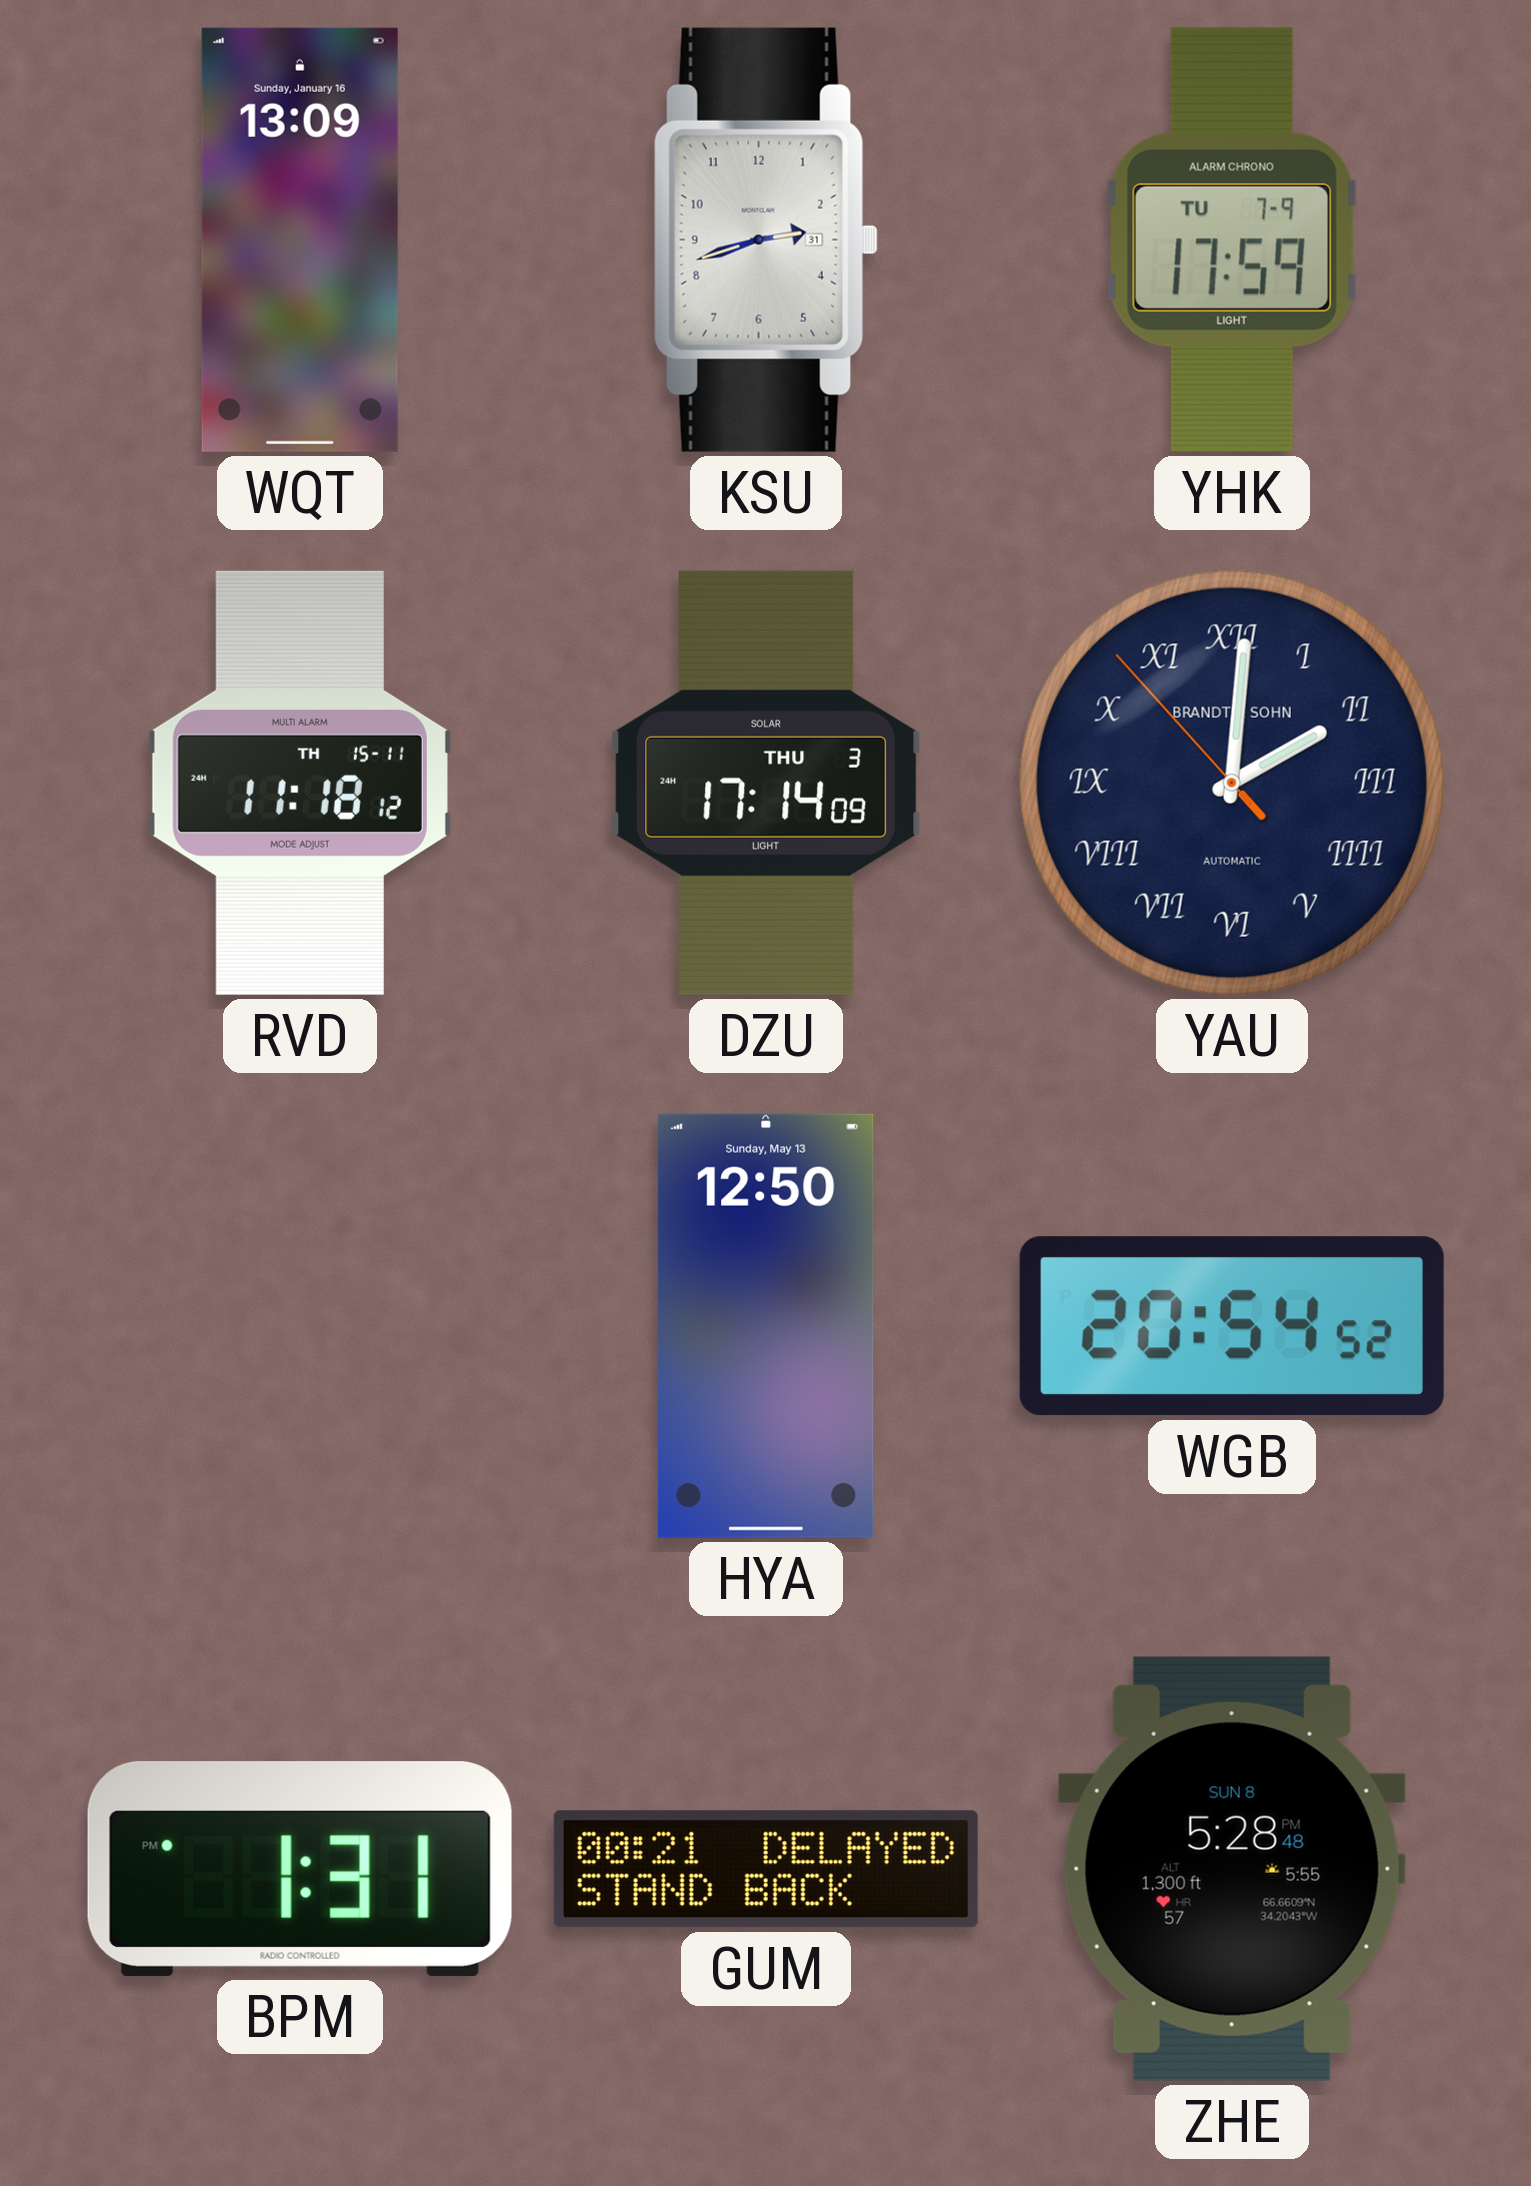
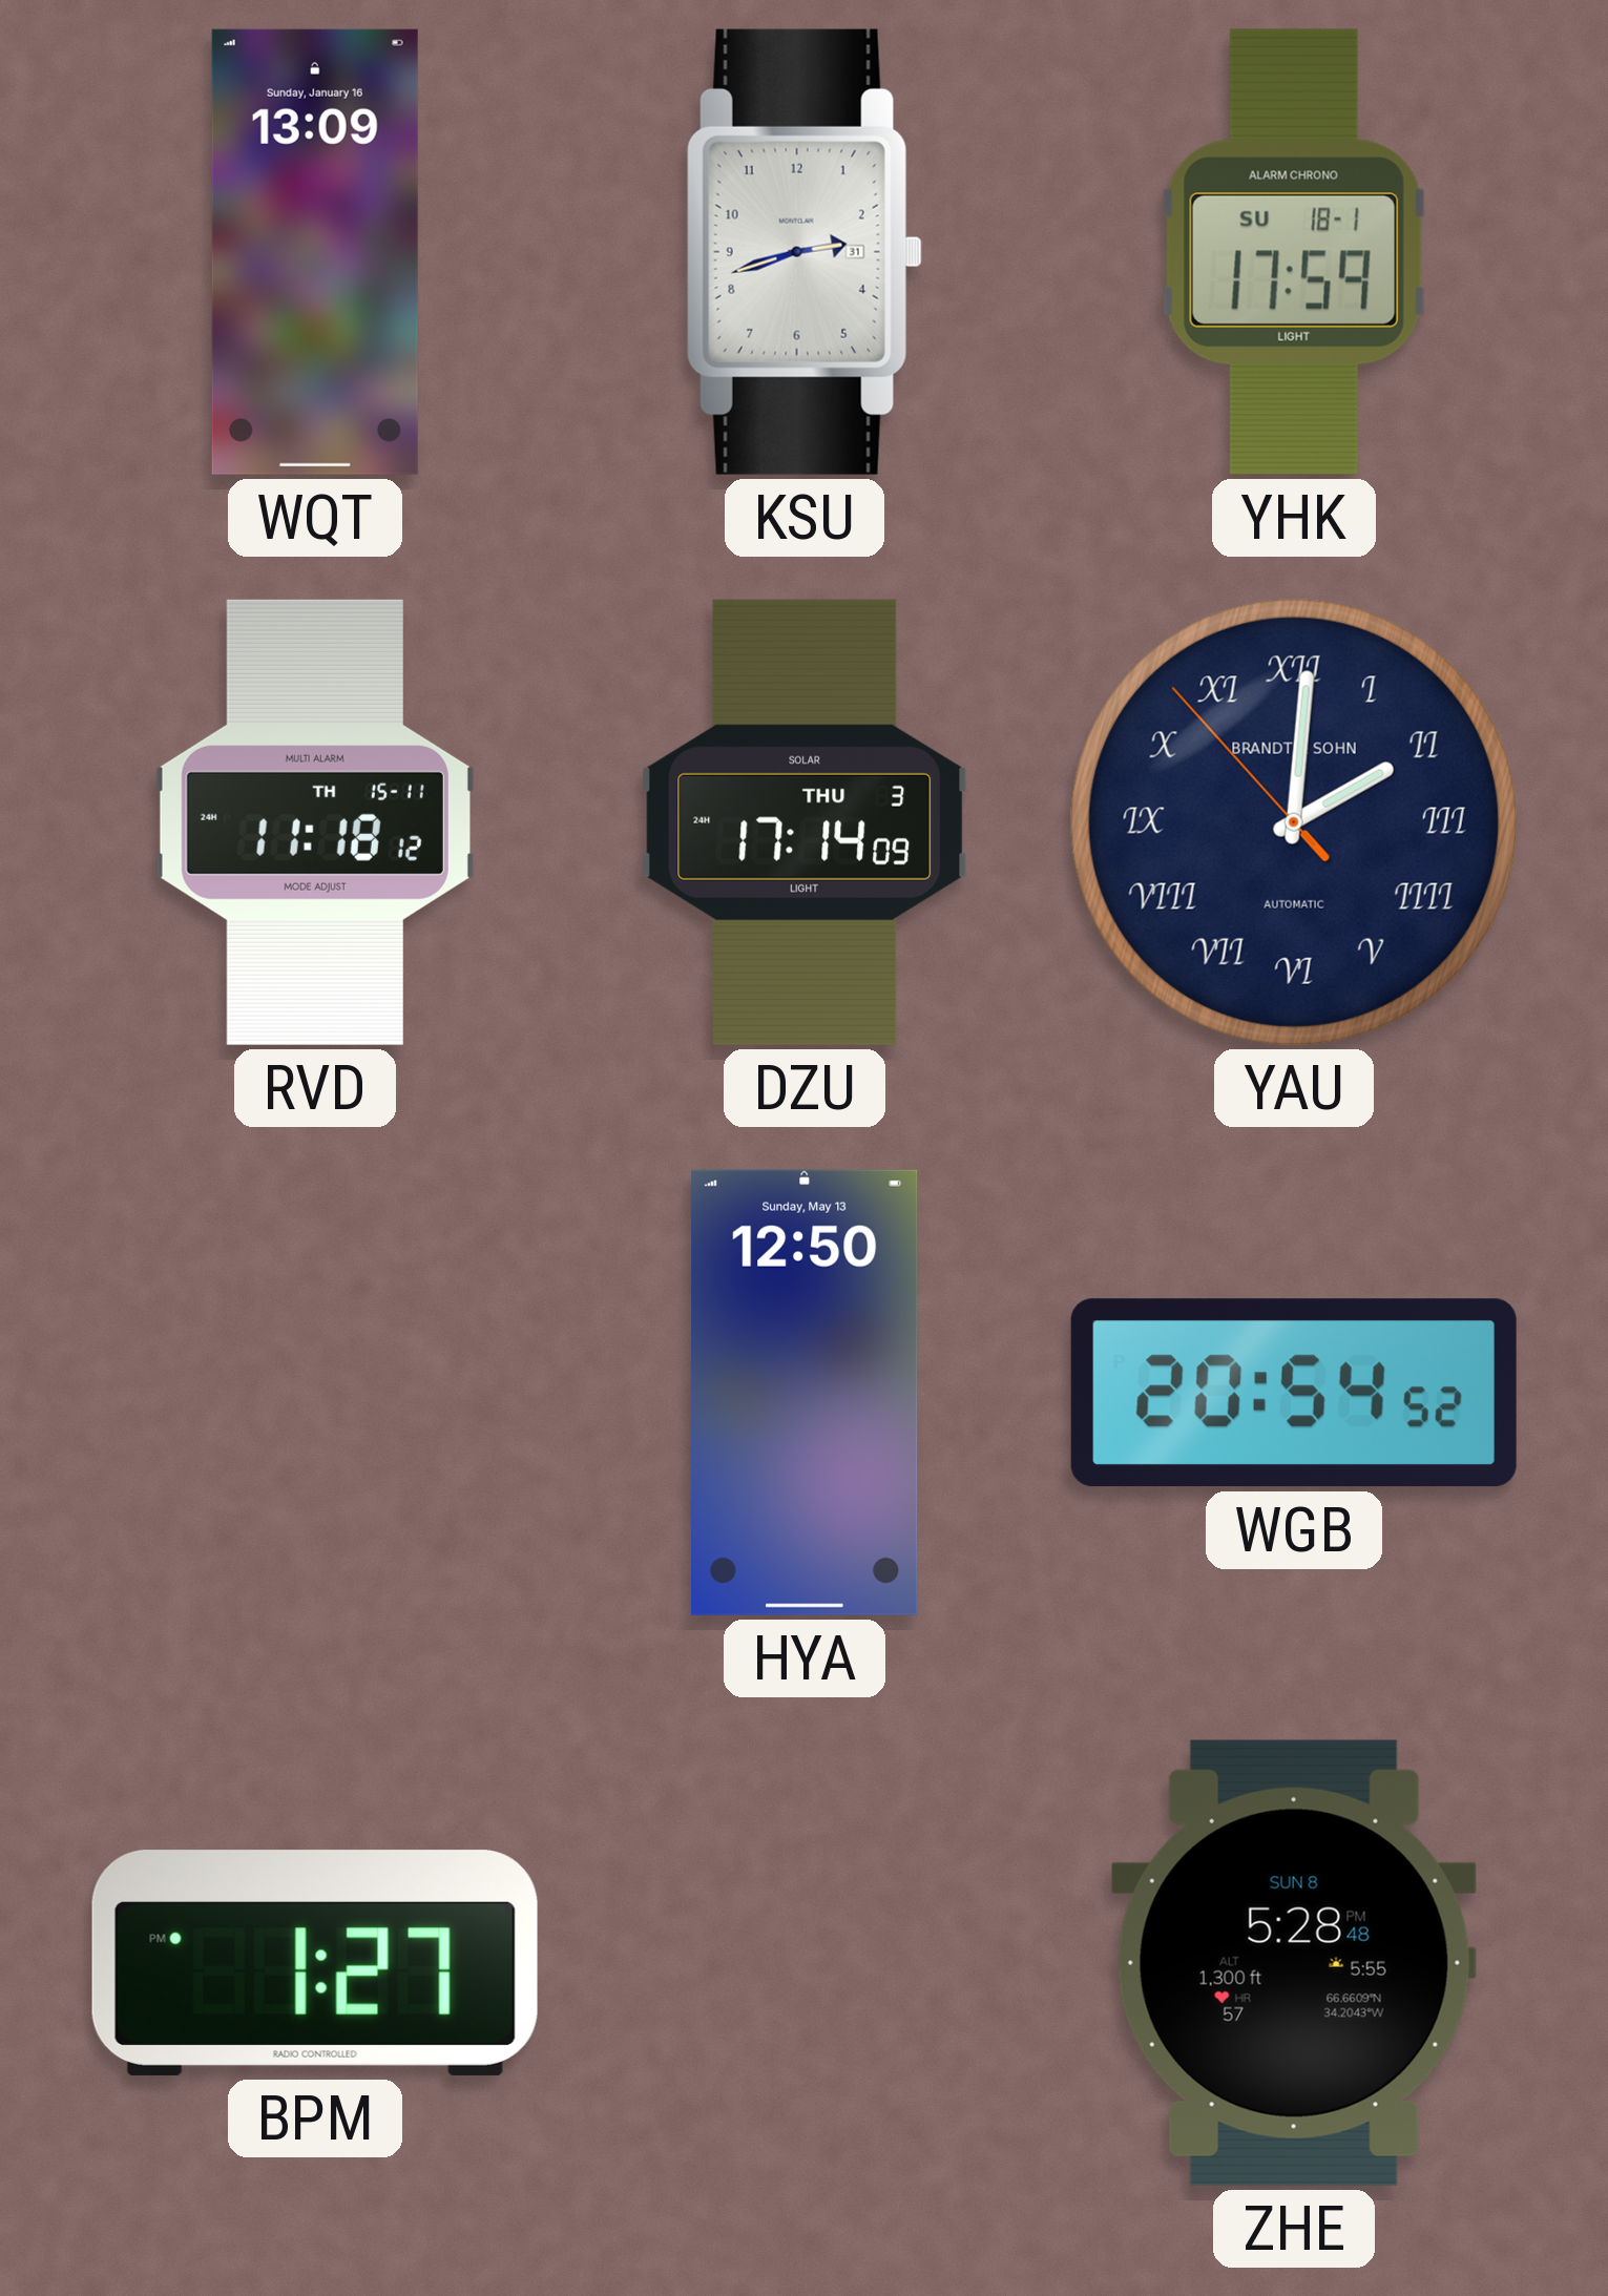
YHK date: TU 7-9 -> SU 18-1 (1294, 252)
BPM: 1:31 -> 1:27 (315, 1963)
GUM: 00:21 -> none (766, 1869)
